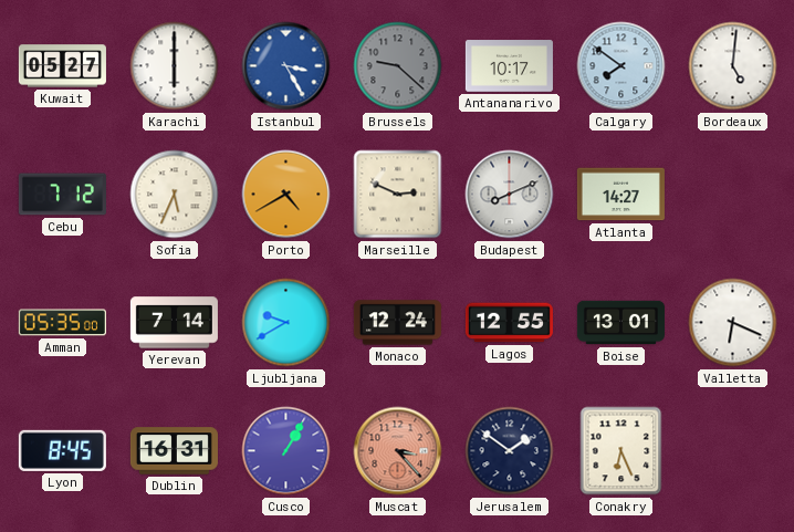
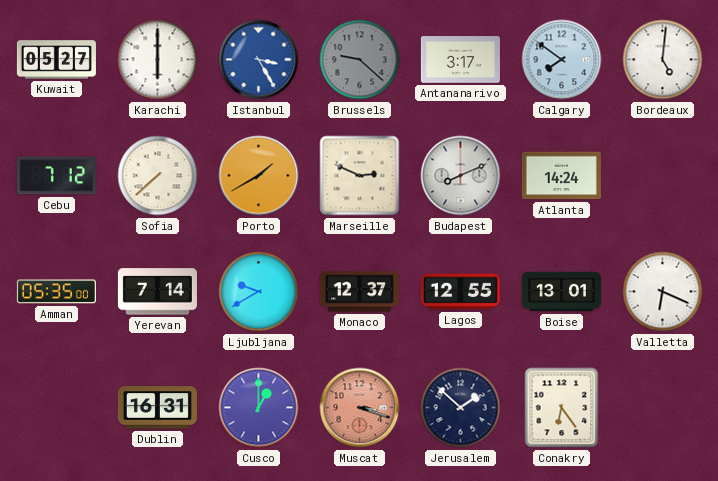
Antananarivo: 10:17 -> 3:17 (460, 60)
Sofia: 5:34 -> 7:38 (158, 176)
Porto: 4:40 -> 1:40 (259, 176)
Atlanta: 14:27 -> 14:24 (561, 176)
Monaco: 12:24 -> 12:37 (359, 292)
Lyon: 8:45 -> none (62, 450)
Cusco: 1:05 -> 1:00 (259, 408)
Muscat: 3:23 -> 3:18 (360, 408)
Jerusalem: 1:51 -> 1:52 (461, 408)
Conakry: 6:26 -> 6:24 (562, 408)
